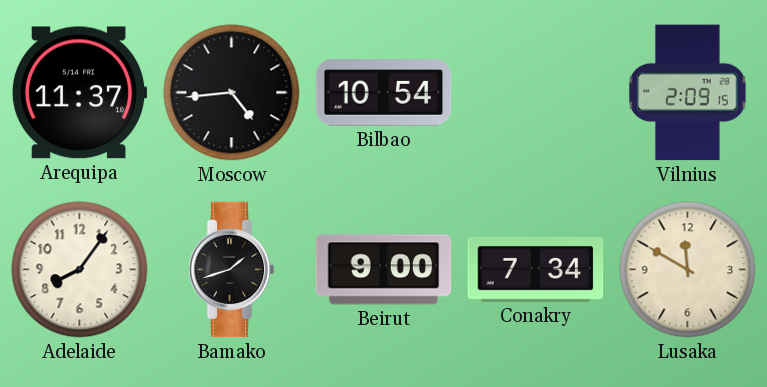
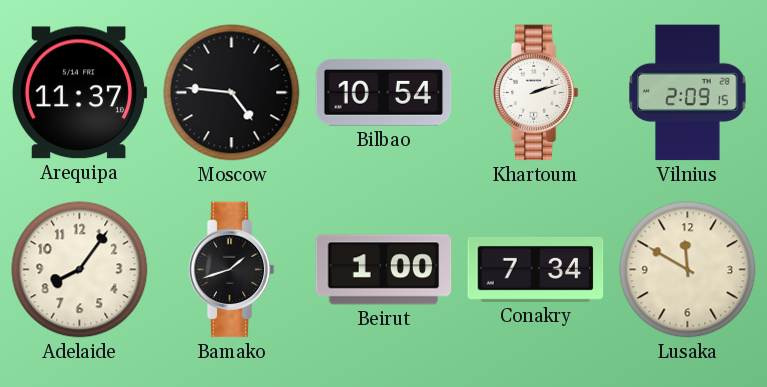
Moscow: 4:44 -> 4:46 (232, 93)
Khartoum: none -> 2:12 (535, 93)
Beirut: 9:00 -> 1:00 (384, 270)
